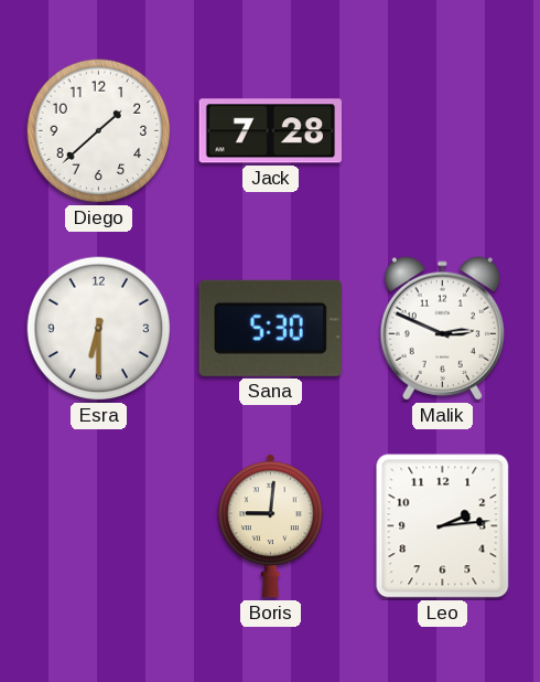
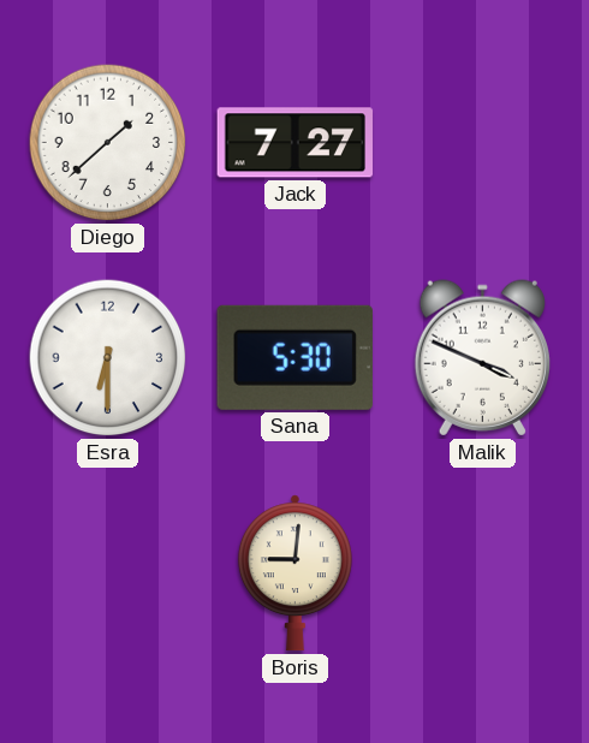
Jack: 7:28 -> 7:27 (296, 143)
Malik: 2:49 -> 3:49 (482, 358)
Leo: 2:14 -> none (443, 526)
